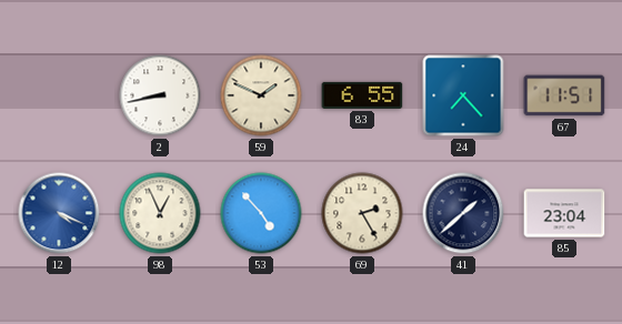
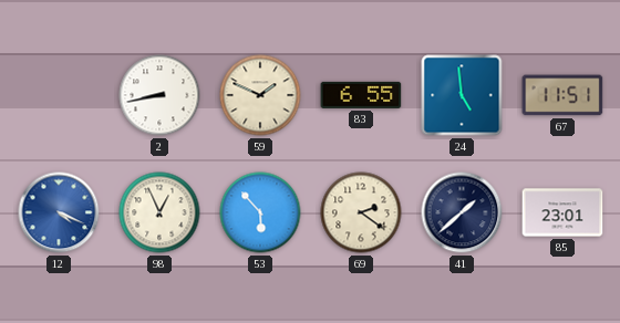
24: 7:23 -> 4:59 (462, 95)
53: 4:53 -> 5:53 (260, 212)
69: 2:25 -> 2:21 (361, 212)
85: 23:04 -> 23:01 (562, 212)
